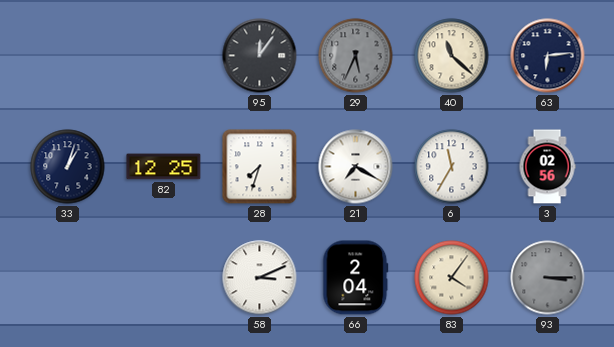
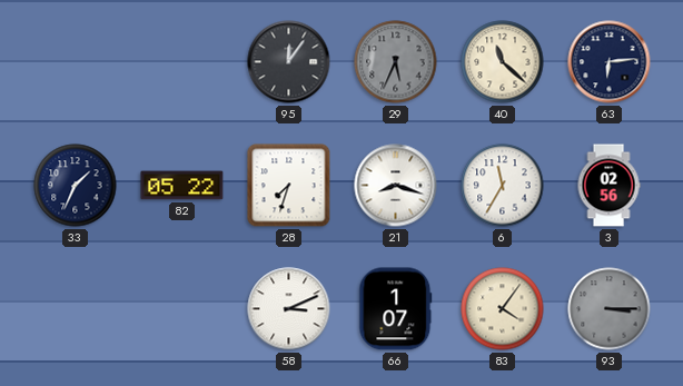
33: 1:03 -> 1:34 (76, 186)
82: 12:25 -> 05:22 (182, 186)
21: 7:20 -> 8:18 (396, 186)
66: 2:04 -> 1:07 (396, 309)
